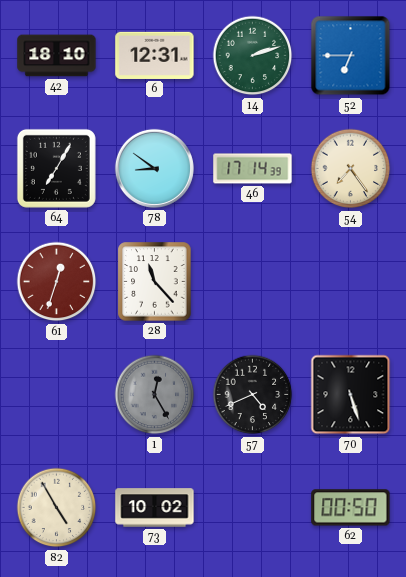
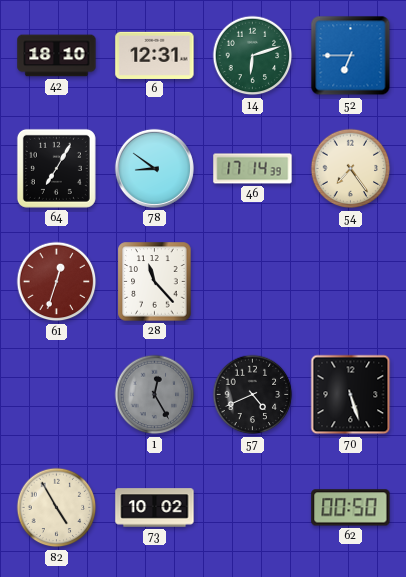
14: 2:12 -> 6:12 (253, 56)
